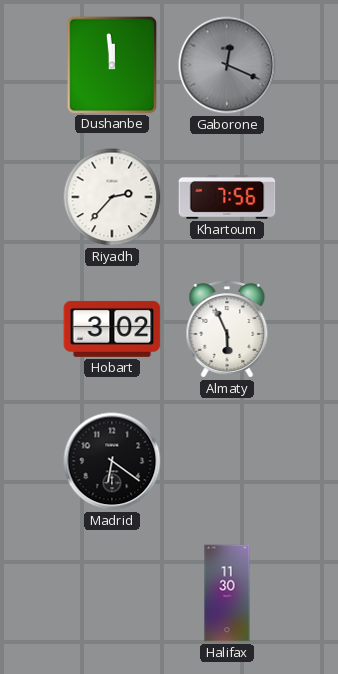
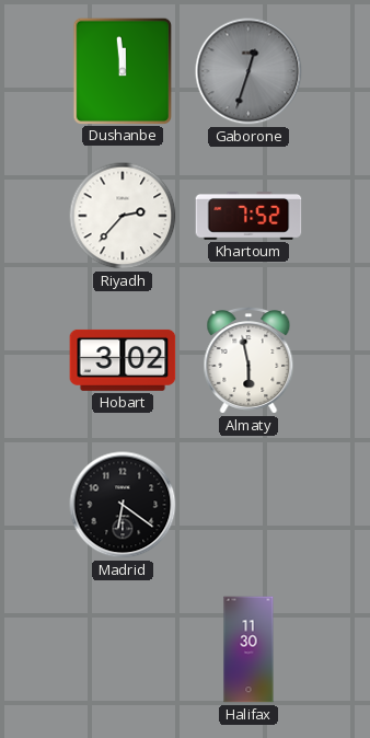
Gaborone: 12:19 -> 12:33 (248, 71)
Khartoum: 7:56 -> 7:52 (248, 217)
Almaty: 5:56 -> 5:58 (248, 361)
